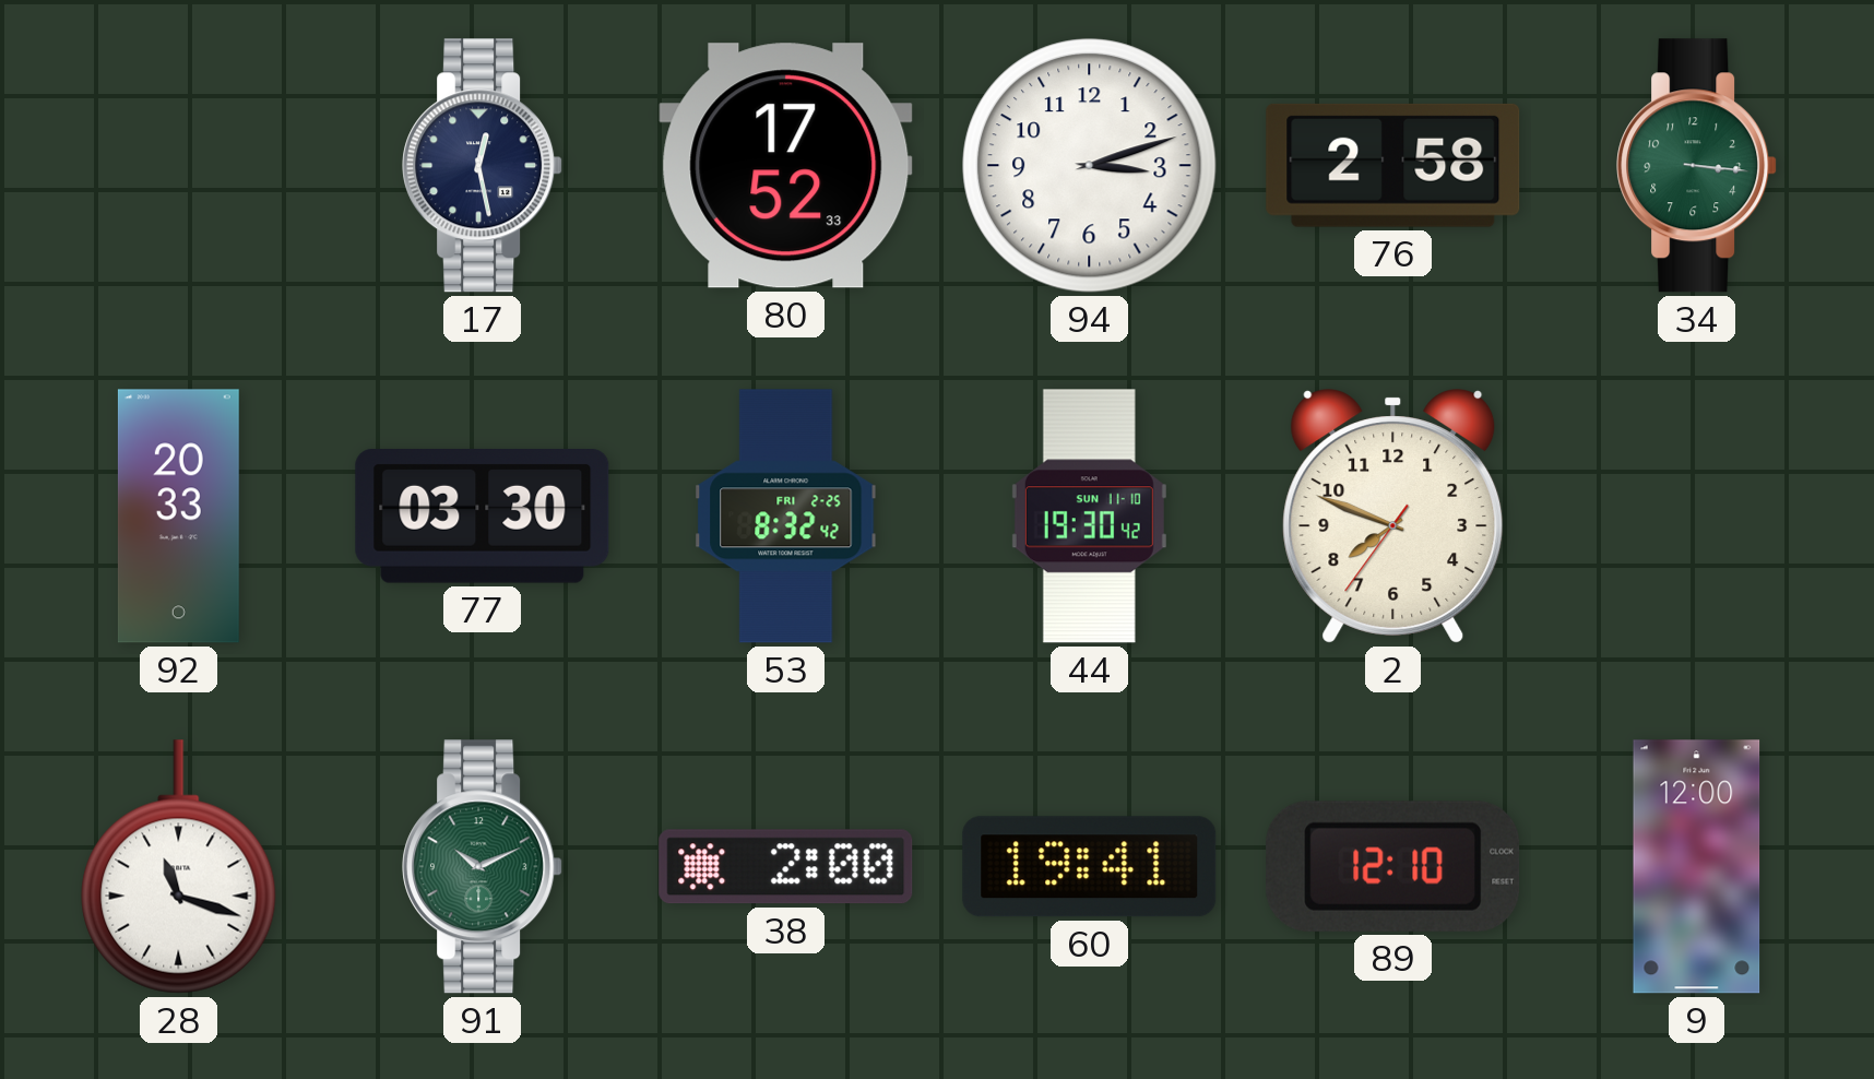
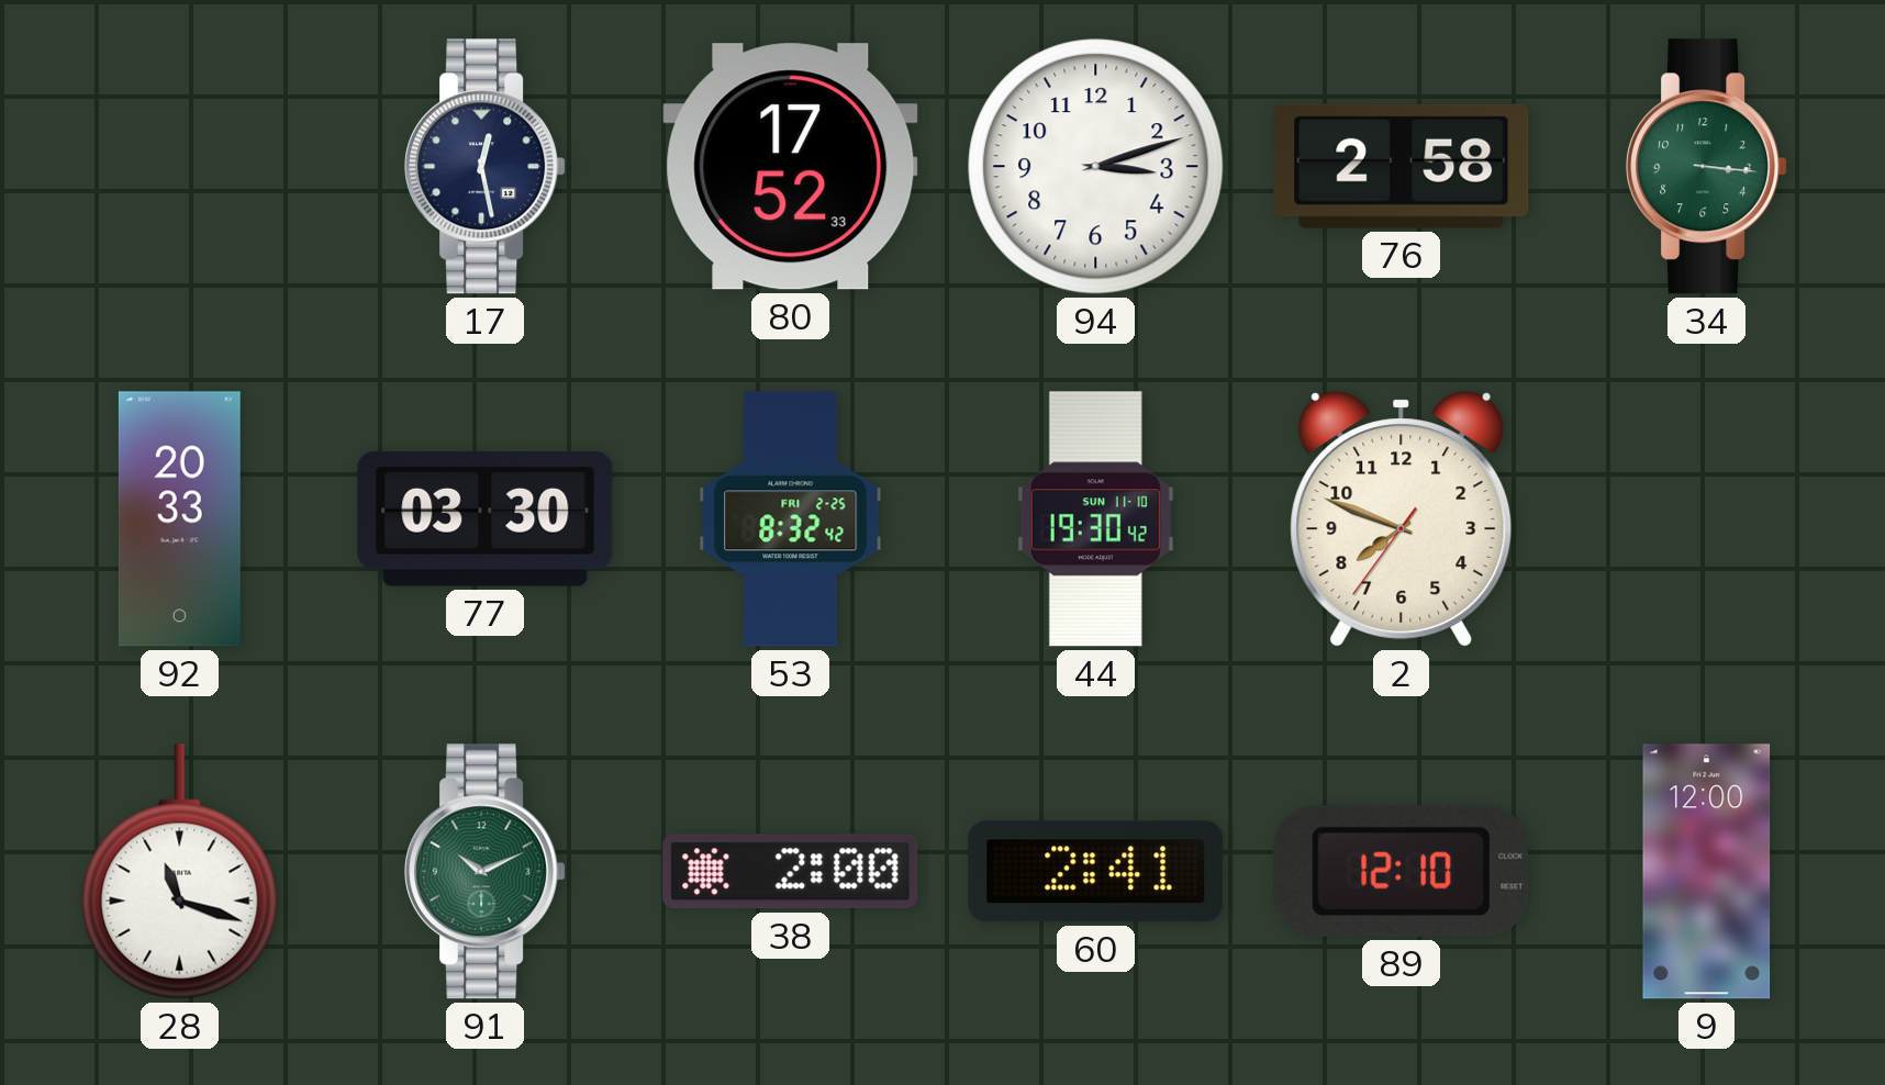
60: 19:41 -> 2:41 (1096, 872)
